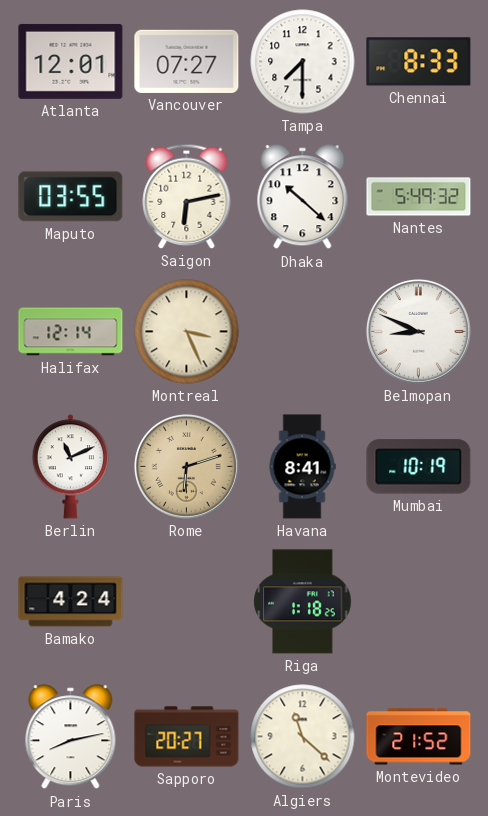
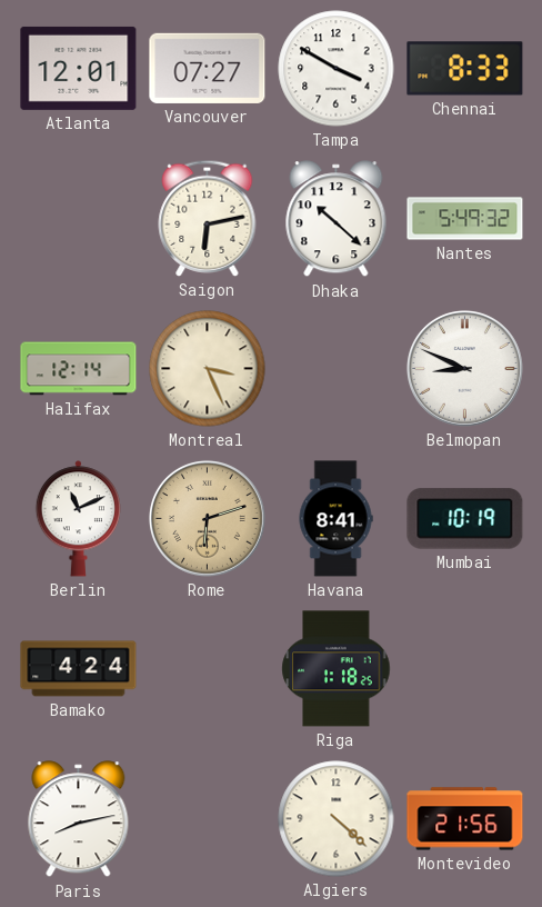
Tampa: 7:30 -> 3:50 (337, 69)
Maputo: 03:55 -> none (71, 197)
Sapporo: 20:27 -> none (187, 737)
Algiers: 11:22 -> 4:22 (337, 819)
Montevideo: 21:52 -> 21:56 (465, 819)
